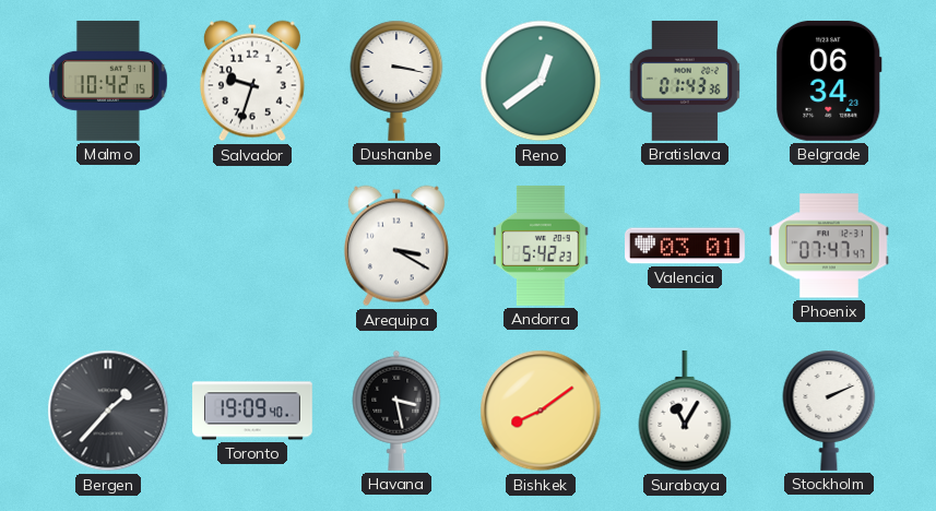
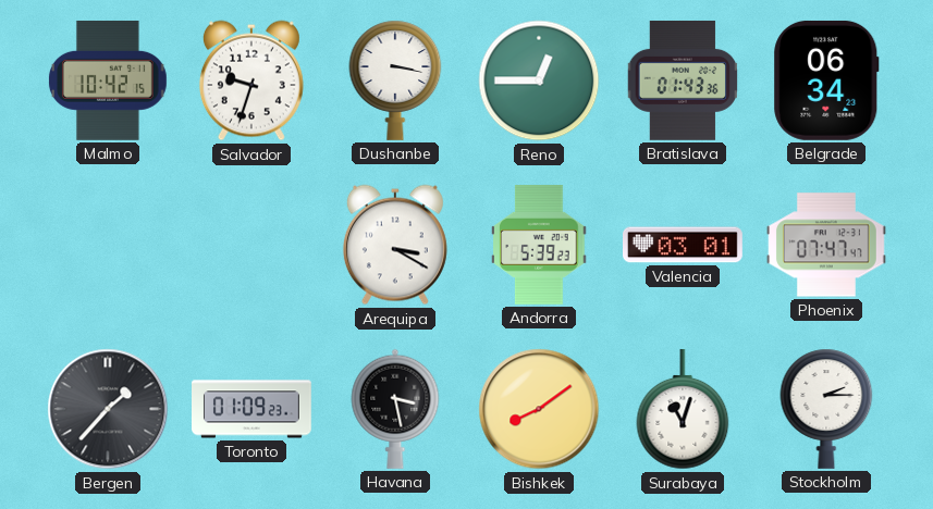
Reno: 12:39 -> 12:45 (539, 80)
Andorra: 5:42 -> 5:39 (539, 245)
Toronto: 19:09 -> 01:09 (253, 409)
Surabaya: 11:05 -> 11:03 (683, 409)
Stockholm: 2:11 -> 2:15 (826, 409)
